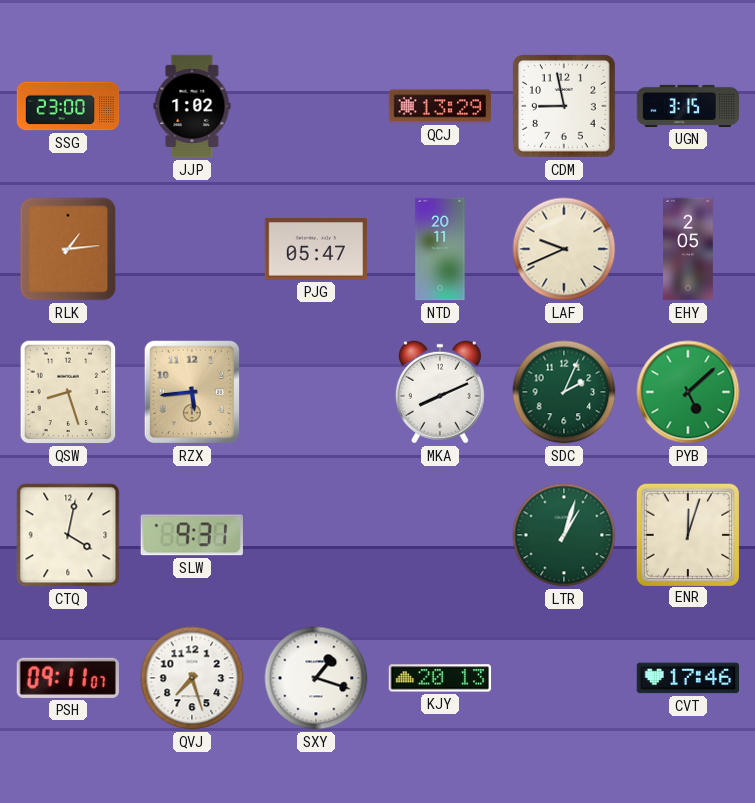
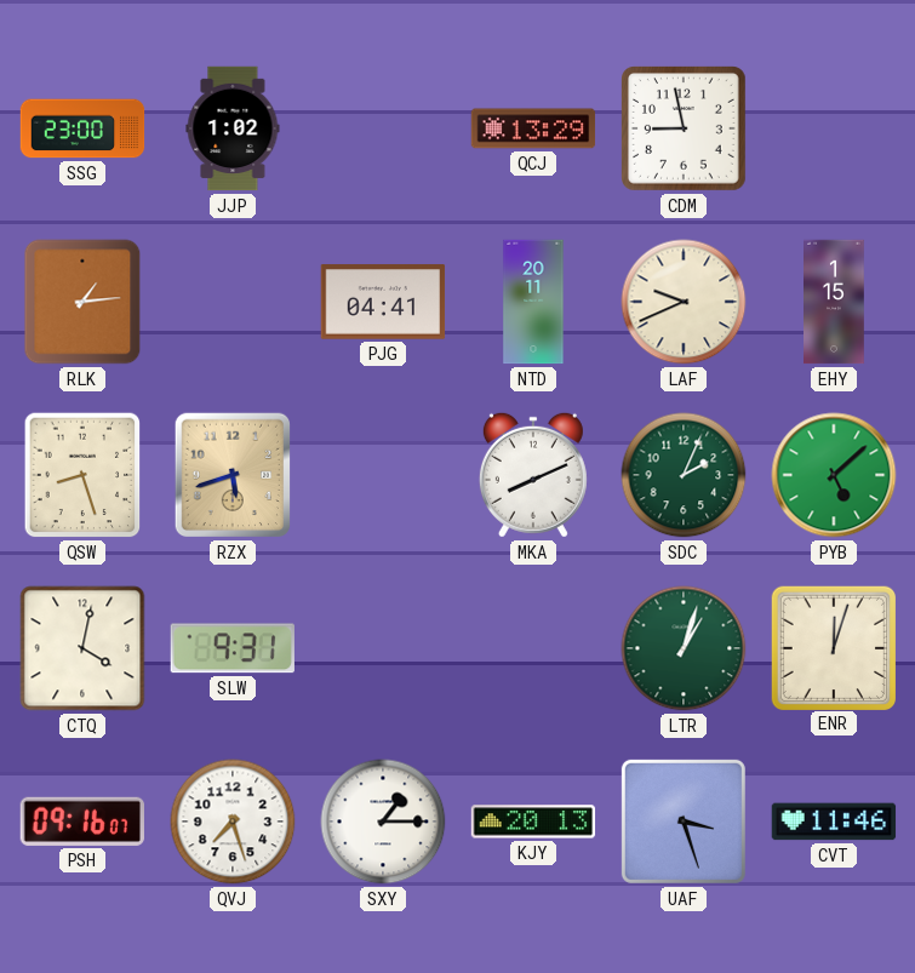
UGN: 3:15 -> none (688, 106)
PJG: 05:47 -> 04:41 (383, 302)
EHY: 2:05 -> 1:15 (835, 302)
RZX: 5:44 -> 5:42 (231, 475)
PSH: 09:11 -> 09:16 (82, 822)
SXY: 1:18 -> 1:15 (383, 822)
UAF: none -> 3:27 (684, 822)
CVT: 17:46 -> 11:46 (834, 822)
